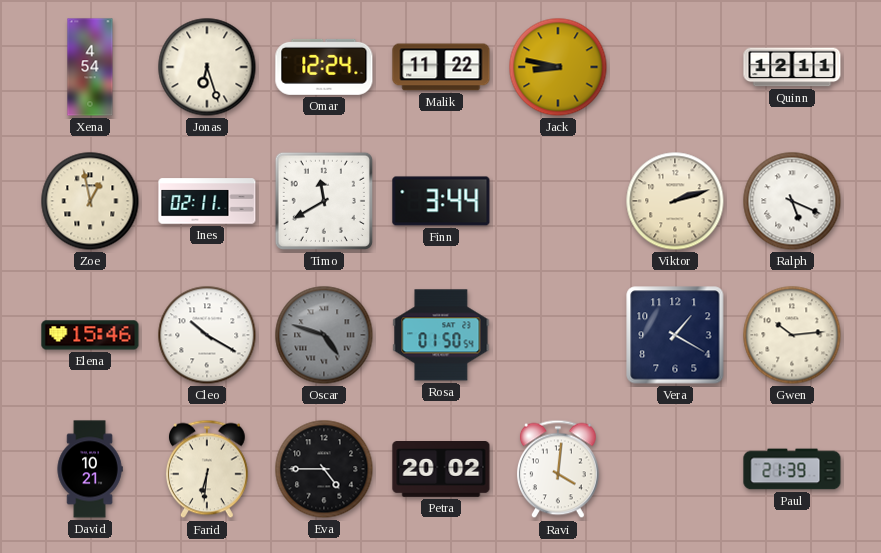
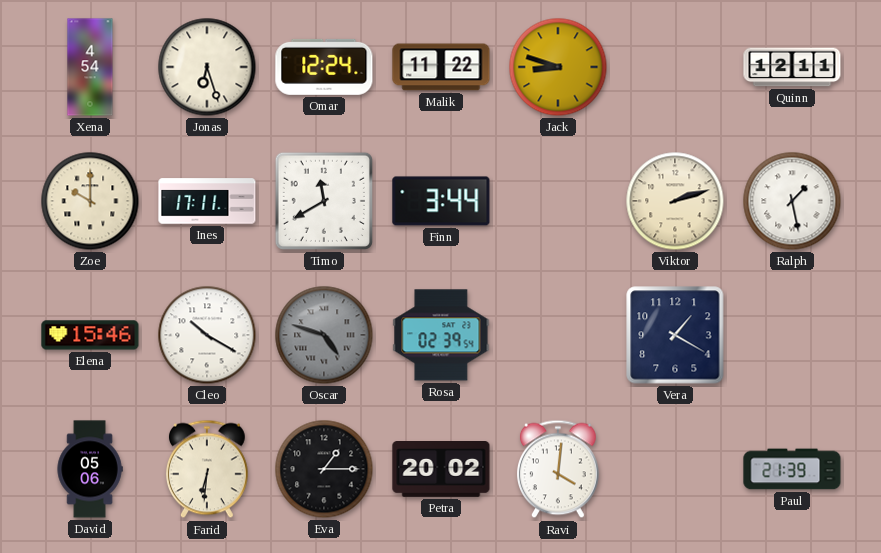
Jack: 8:47 -> 8:48 (558, 67)
Zoe: 12:58 -> 10:00 (90, 201)
Ines: 02:11 -> 17:11 (207, 201)
Ralph: 5:19 -> 1:28 (792, 201)
Rosa: 01:50 -> 02:39 (441, 335)
Gwen: 10:14 -> none (792, 335)
David: 10:21 -> 05:06 (90, 469)
Eva: 4:45 -> 1:15 (324, 469)
